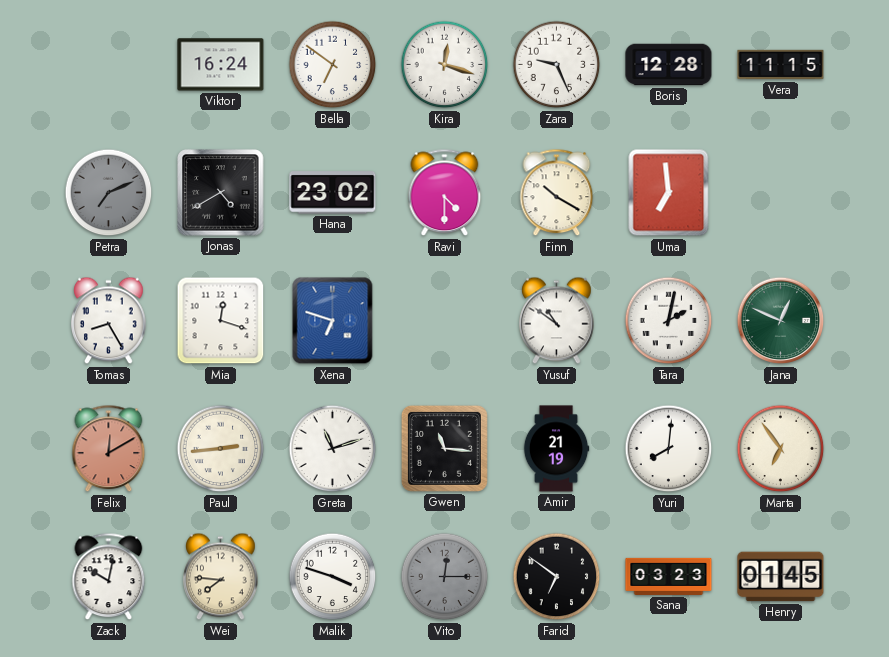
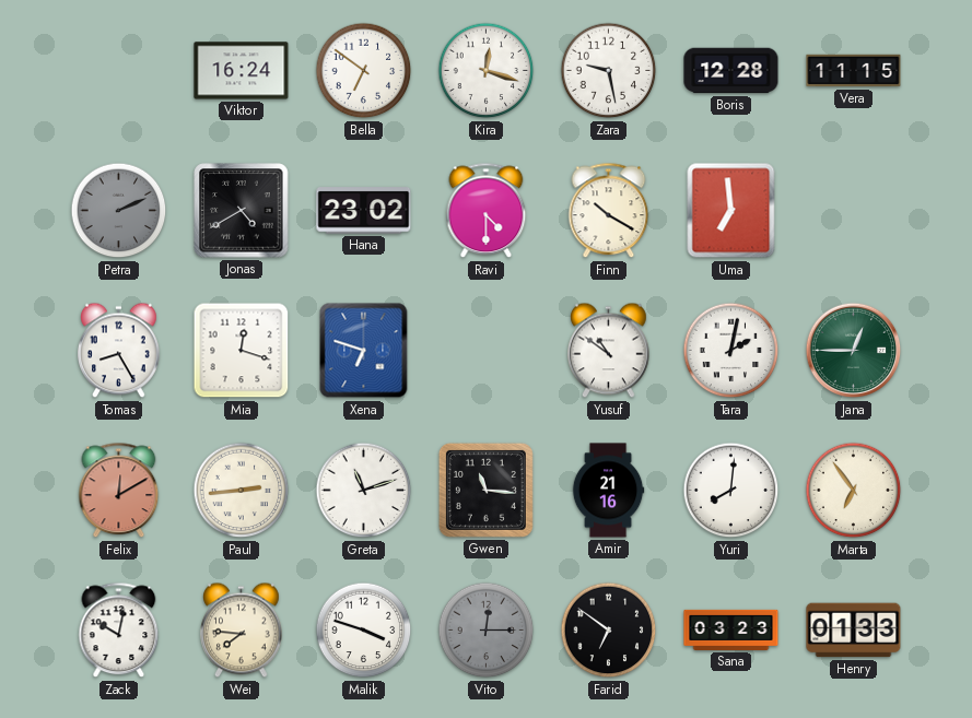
Zara: 9:26 -> 9:28 (609, 71)
Petra: 7:11 -> 2:11 (119, 211)
Jana: 12:49 -> 12:45 (854, 351)
Amir: 21:19 -> 21:16 (608, 491)
Henry: 01:45 -> 01:33 (854, 631)
